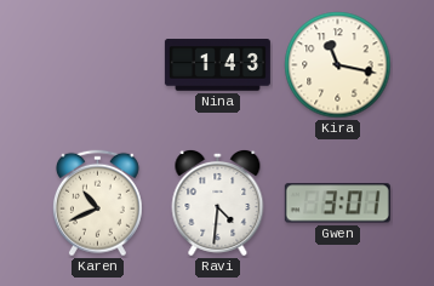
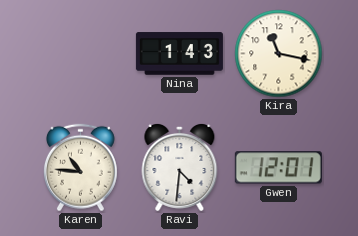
Karen: 10:41 -> 10:46 (80, 168)
Gwen: 3:01 -> 12:01 (278, 168)
